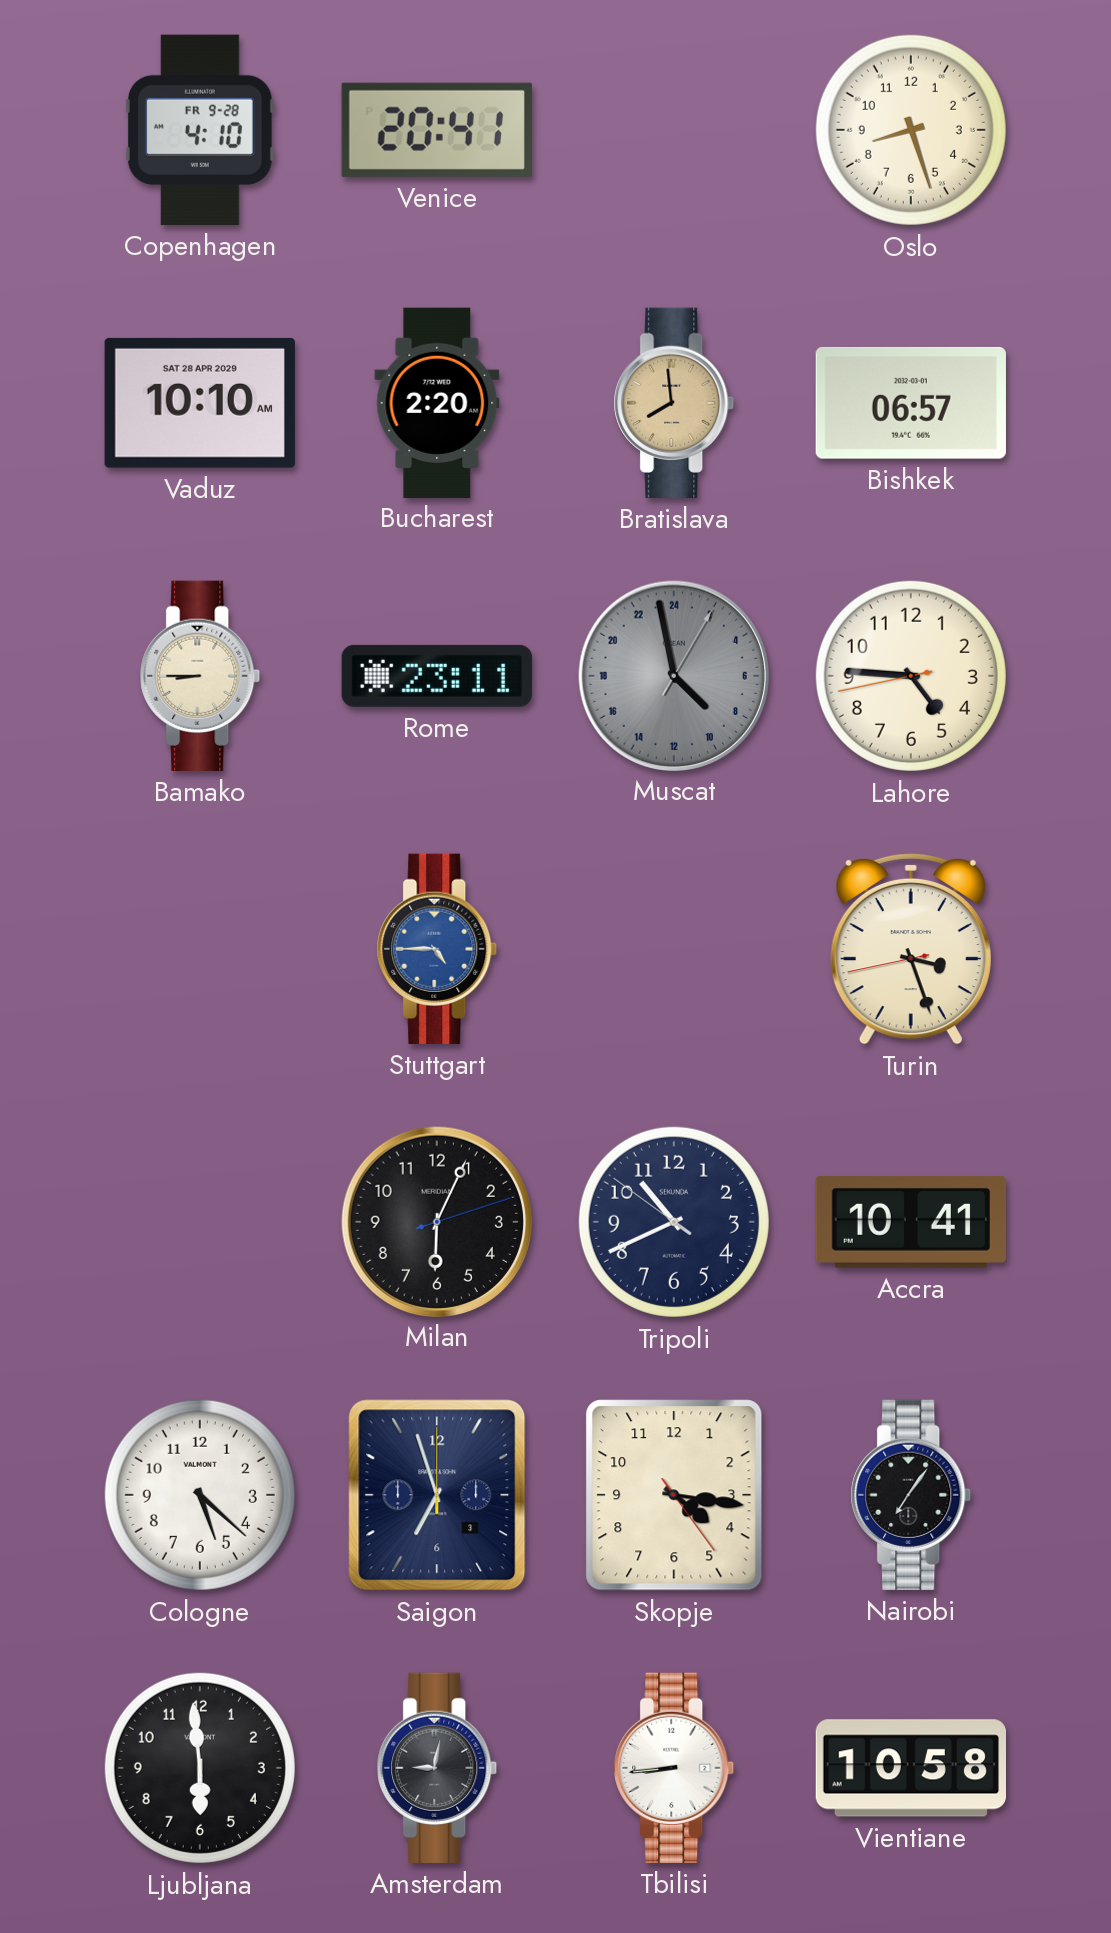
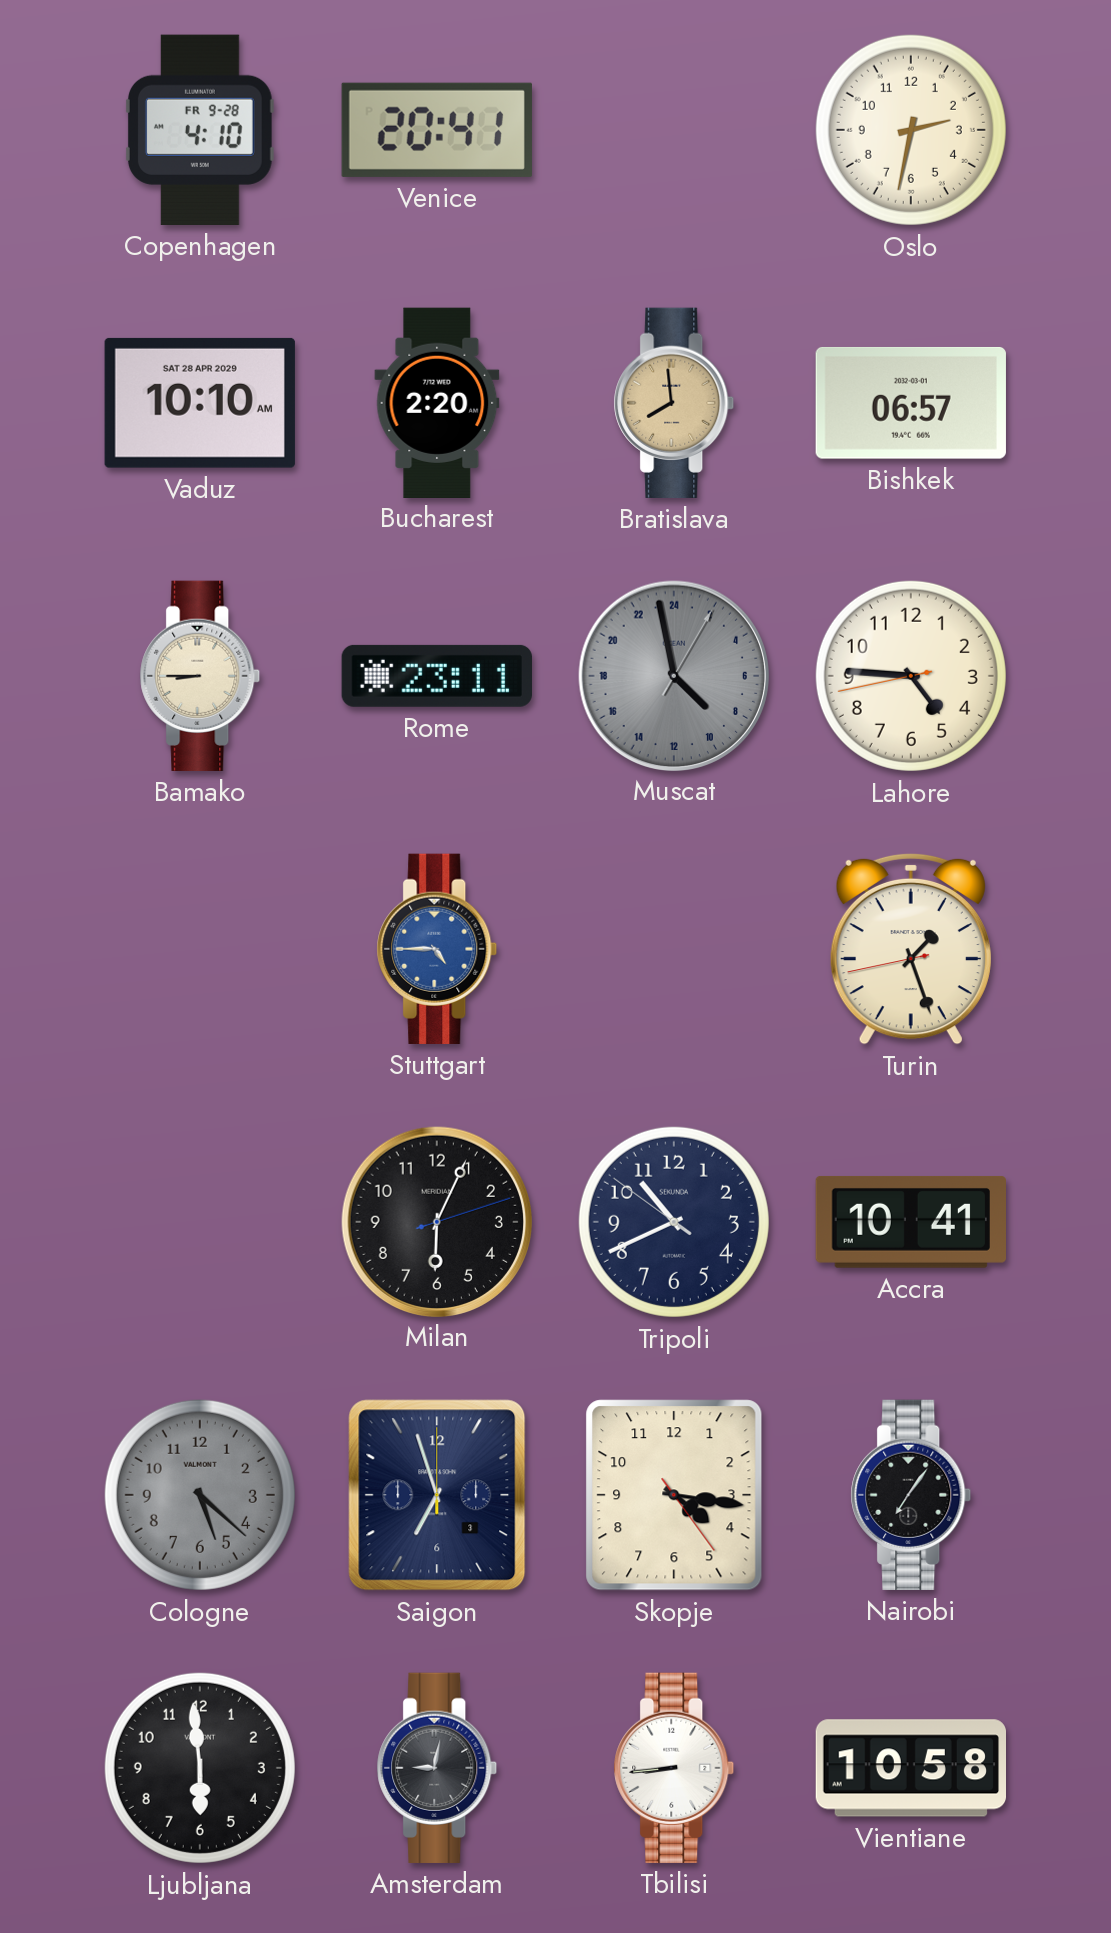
Oslo: 8:27 -> 2:32 (911, 130)
Turin: 3:26 -> 1:26 (911, 949)
Cologne dial: white -> grey (200, 1495)
